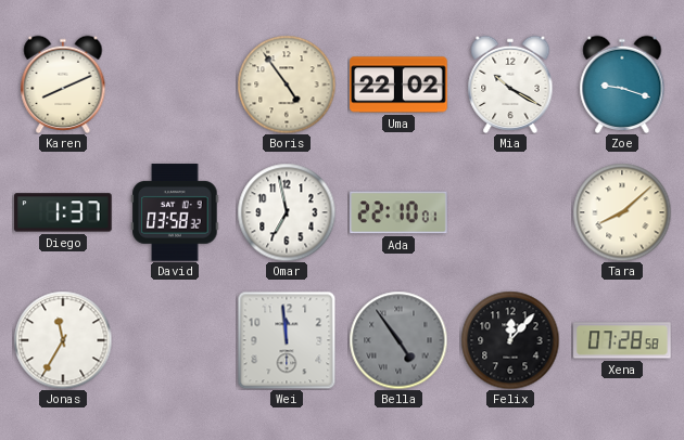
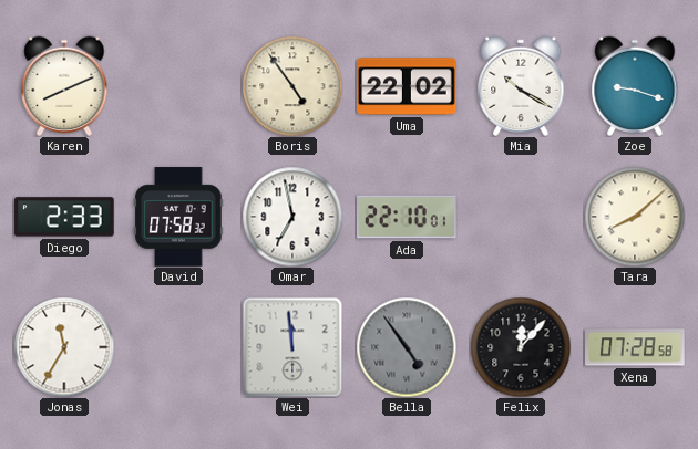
Diego: 1:37 -> 2:33 (64, 217)
David: 03:58 -> 07:58 (178, 217)
